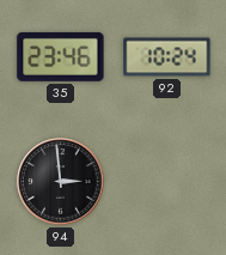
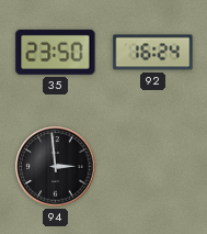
35: 23:46 -> 23:50 (56, 52)
92: 10:24 -> 16:24 (153, 53)
